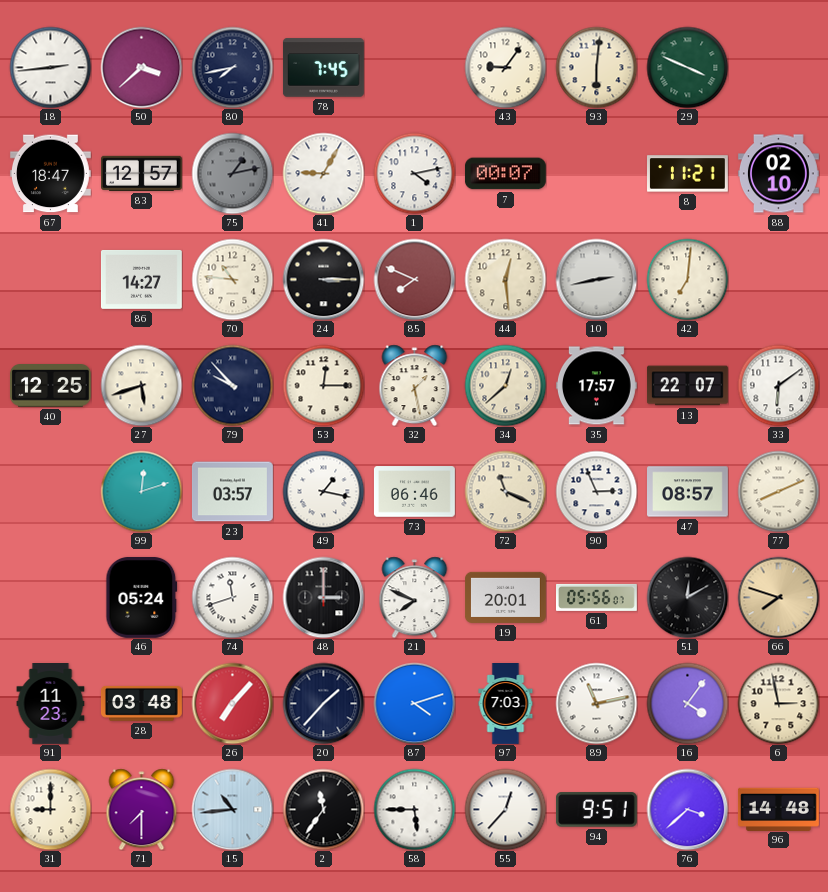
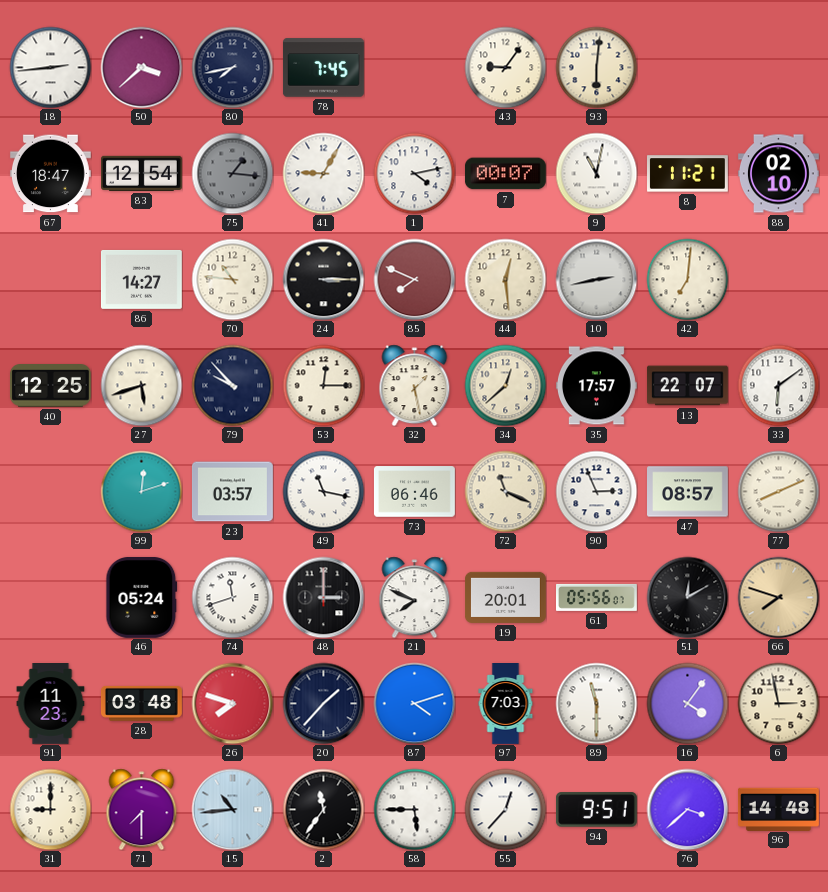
29: 3:49 -> none (687, 67)
83: 12:57 -> 12:54 (142, 173)
75: 1:13 -> 1:16 (232, 173)
9: none -> 11:02 (596, 173)
49: 1:17 -> 11:17 (323, 491)
26: 7:07 -> 7:48 (232, 703)
89: 11:13 -> 11:30 (596, 703)
